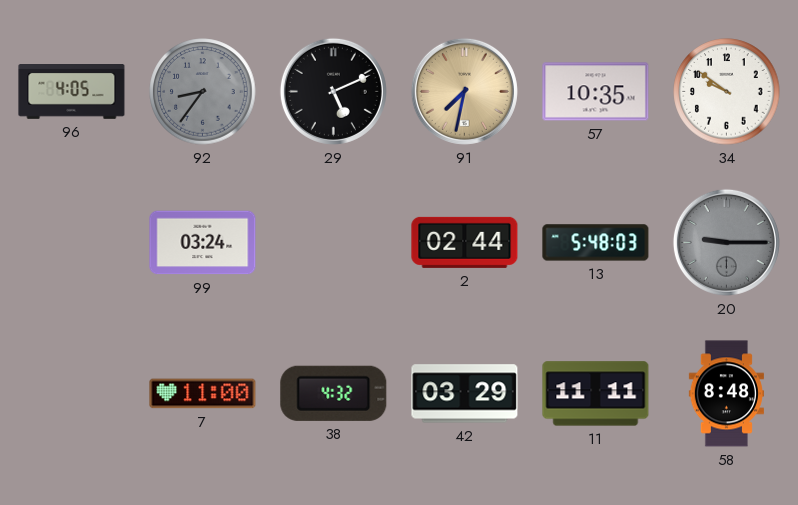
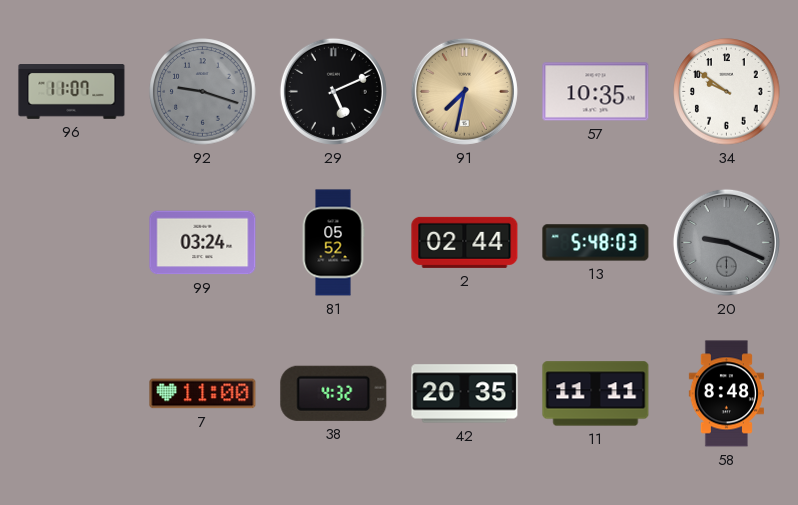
96: 4:05 -> 11:07 (72, 92)
92: 8:36 -> 9:18 (203, 92)
81: none -> 05:52 (333, 243)
20: 9:15 -> 9:19 (726, 242)
42: 03:29 -> 20:35 (465, 394)
